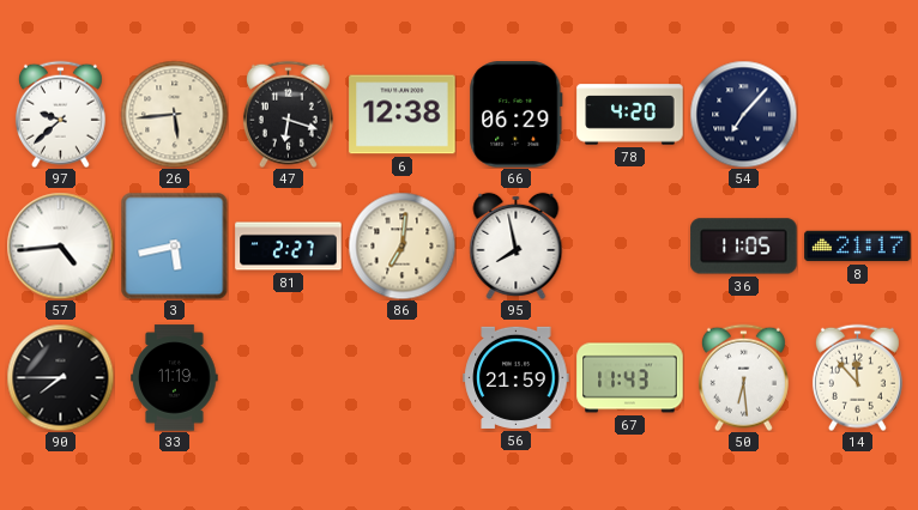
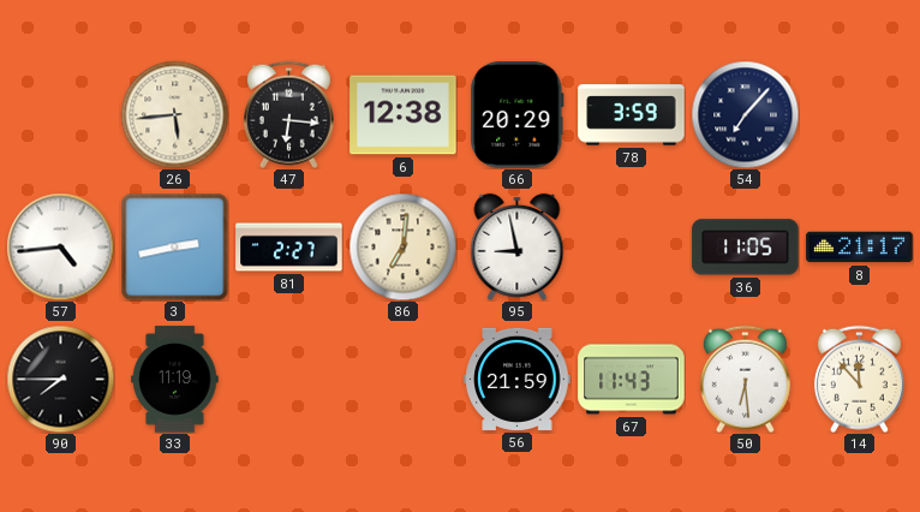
97: 9:38 -> none (60, 114)
47: 6:18 -> 6:16 (288, 114)
66: 06:29 -> 20:29 (518, 115)
78: 4:20 -> 3:59 (632, 115)
3: 5:43 -> 2:43 (174, 246)
95: 7:58 -> 8:58 (518, 246)
